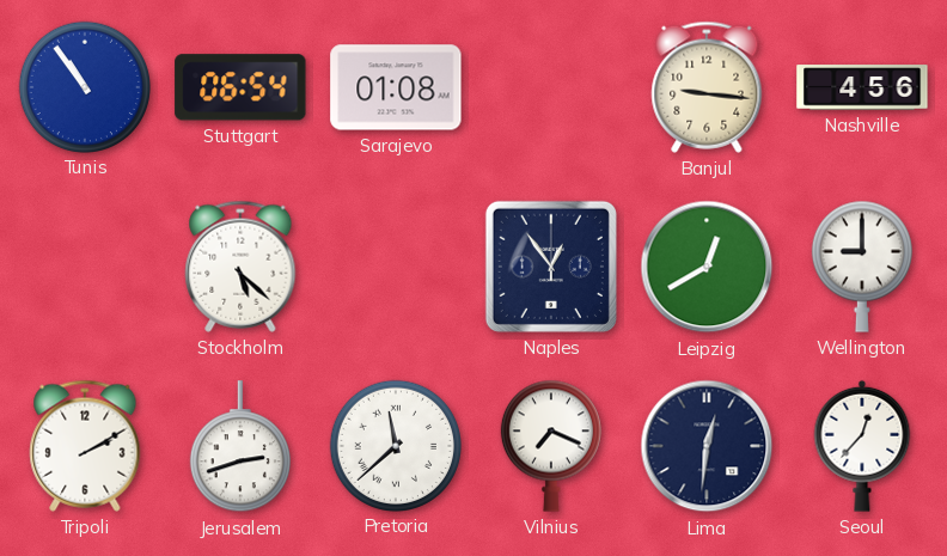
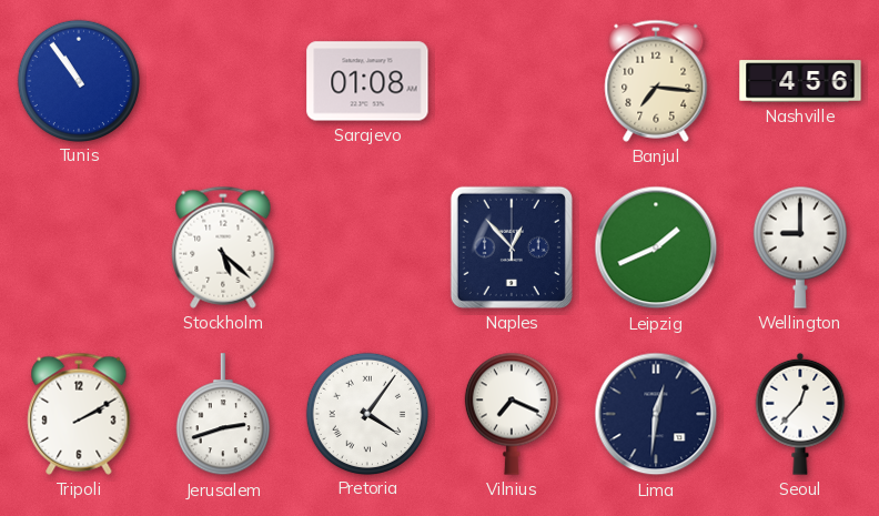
Stuttgart: 06:54 -> none (240, 87)
Banjul: 9:16 -> 7:16 (656, 81)
Naples: 12:54 -> 12:53 (512, 247)
Leipzig: 12:40 -> 1:41 (656, 247)
Pretoria: 11:38 -> 4:06 (366, 413)
